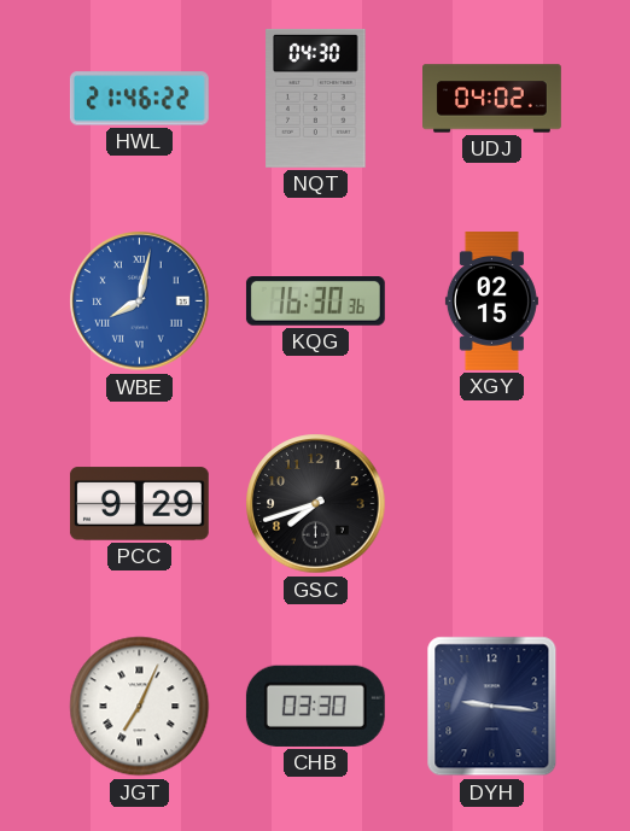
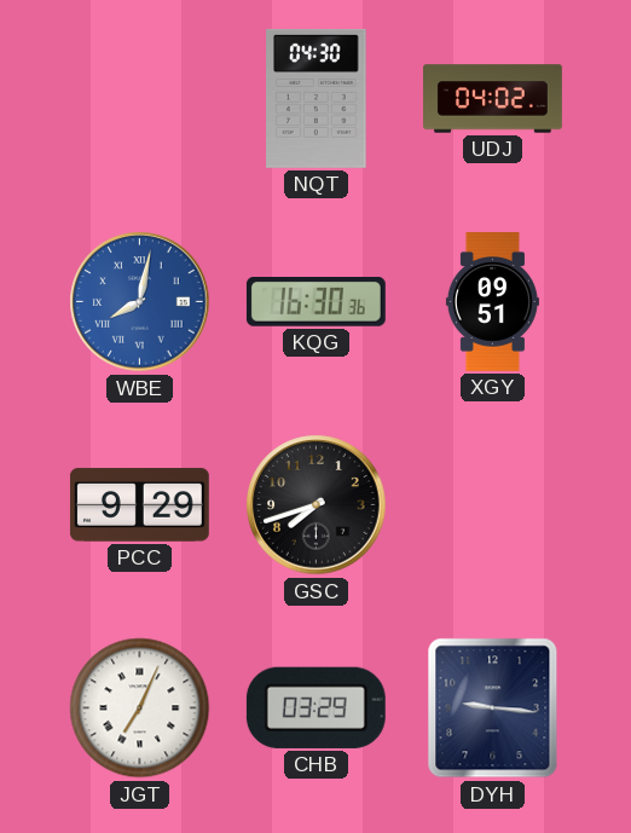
HWL: 21:46 -> none (139, 99)
XGY: 02:15 -> 09:51 (492, 302)
CHB: 03:30 -> 03:29 (315, 707)
